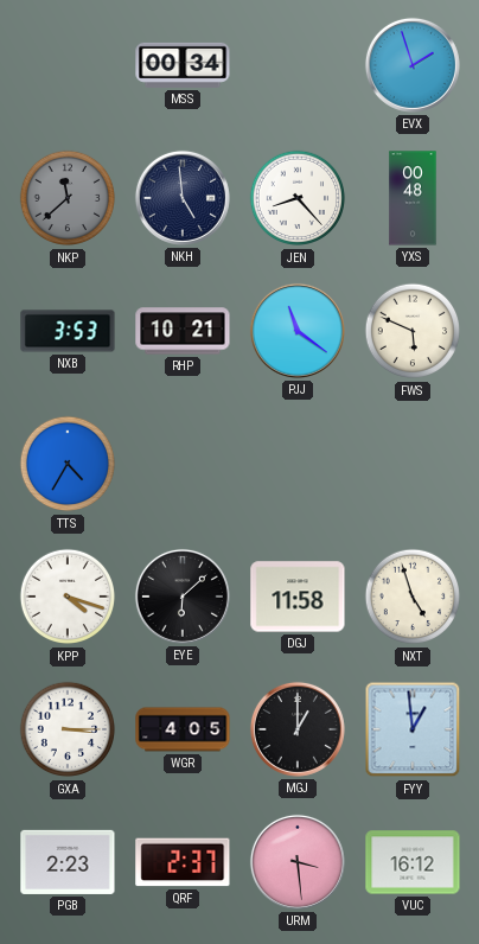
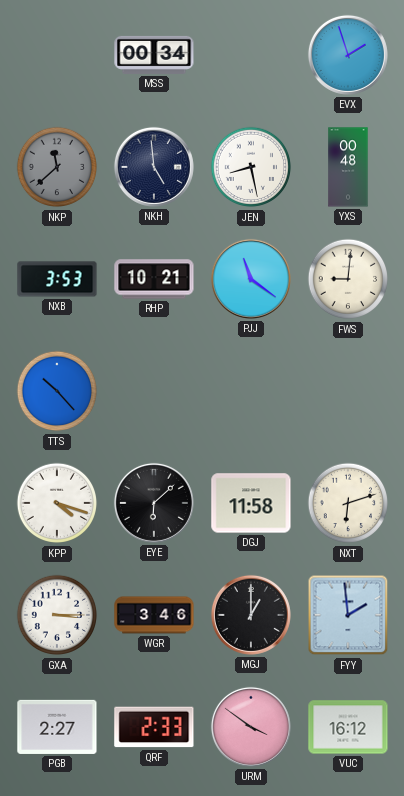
JEN: 8:23 -> 8:28 (251, 167)
FWS: 5:49 -> 9:01 (348, 279)
TTS: 4:35 -> 10:23 (57, 391)
NXT: 4:57 -> 6:12 (348, 503)
WGR: 4:05 -> 3:46 (154, 615)
FYY: 12:59 -> 1:59 (348, 615)
PGB: 2:23 -> 2:27 (57, 727)
QRF: 2:37 -> 2:33 (154, 727)
URM: 3:29 -> 3:51 (251, 727)
